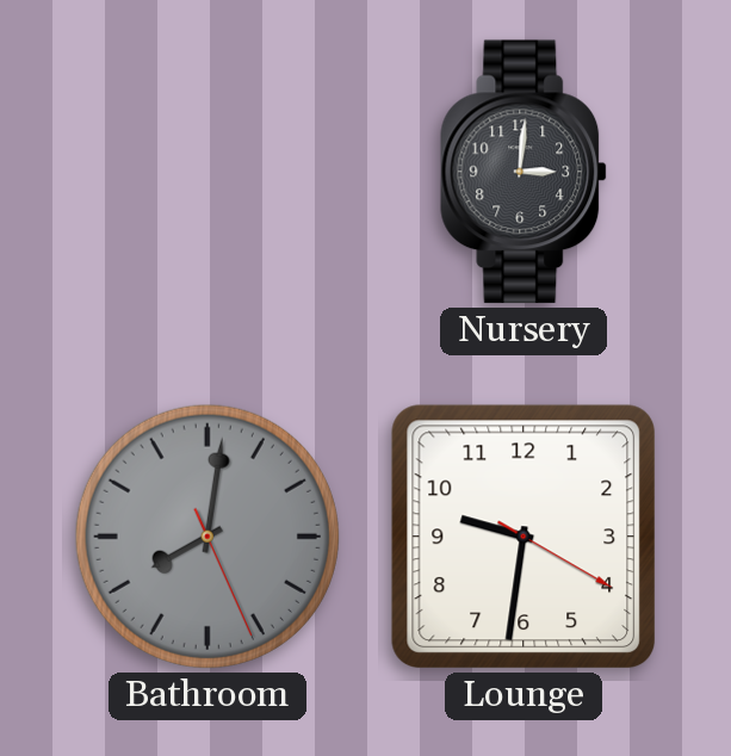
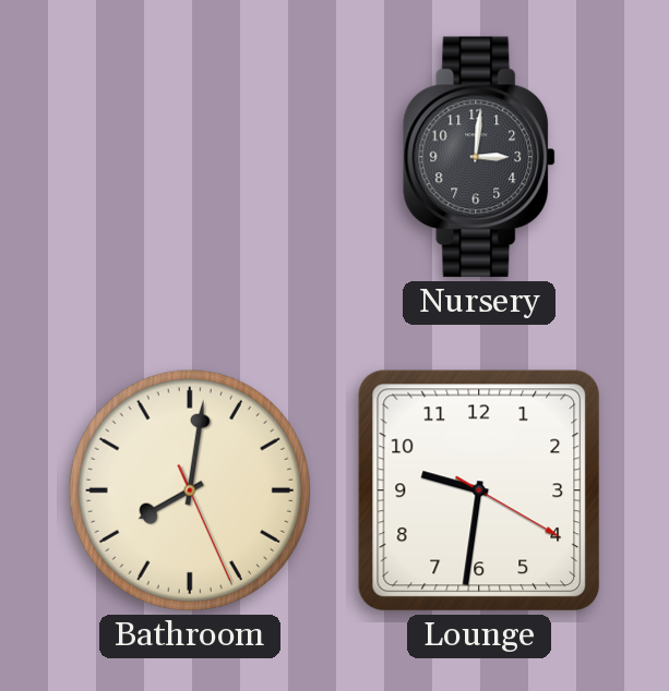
Bathroom dial: grey -> cream (190, 490)
